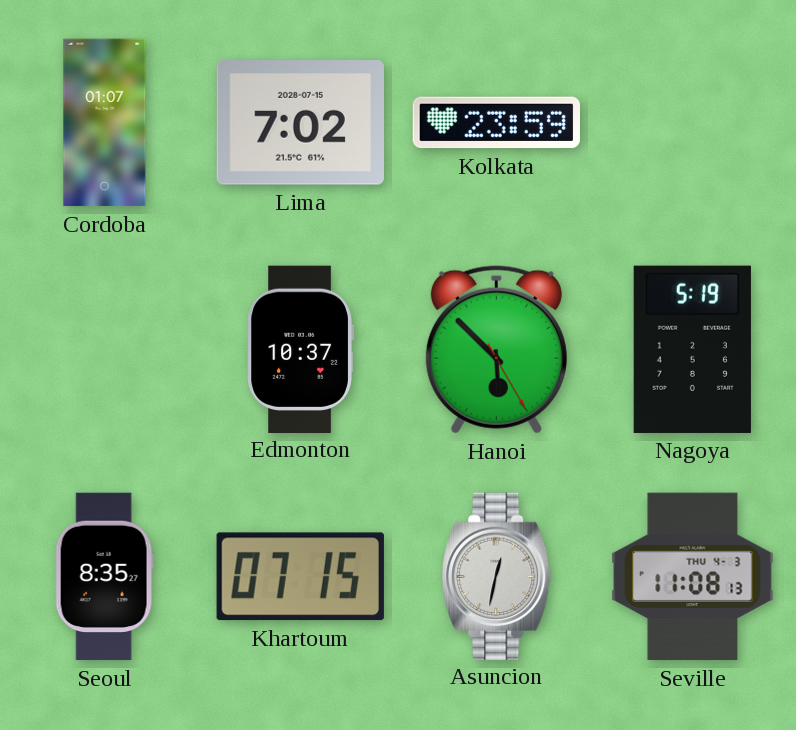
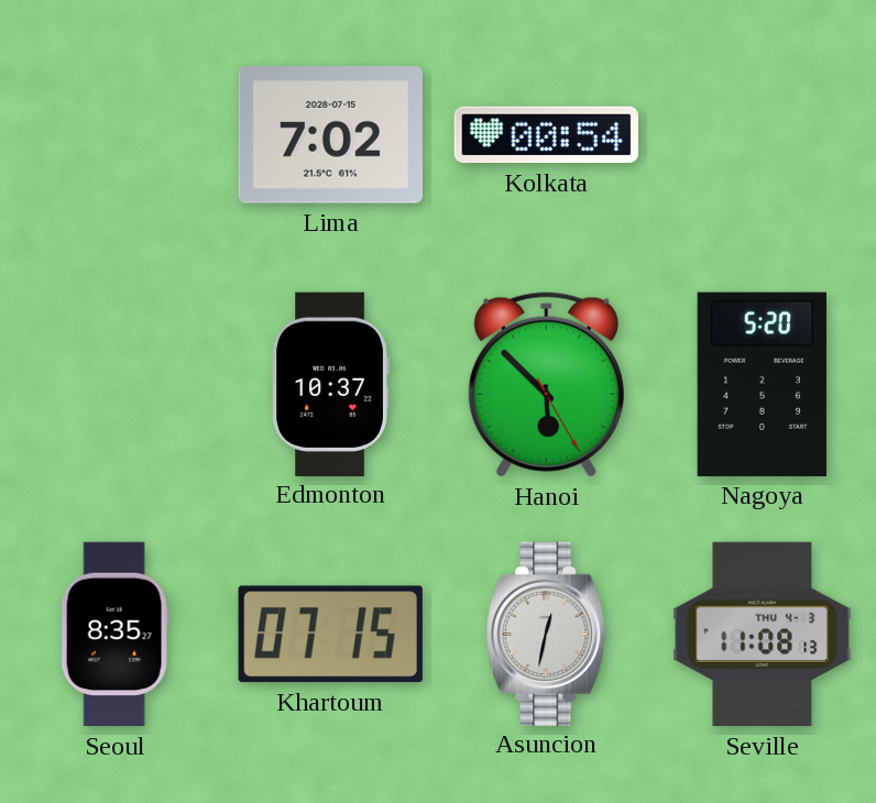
Cordoba: 01:07 -> none (105, 123)
Kolkata: 23:59 -> 00:54 (546, 135)
Nagoya: 5:19 -> 5:20 (762, 384)
